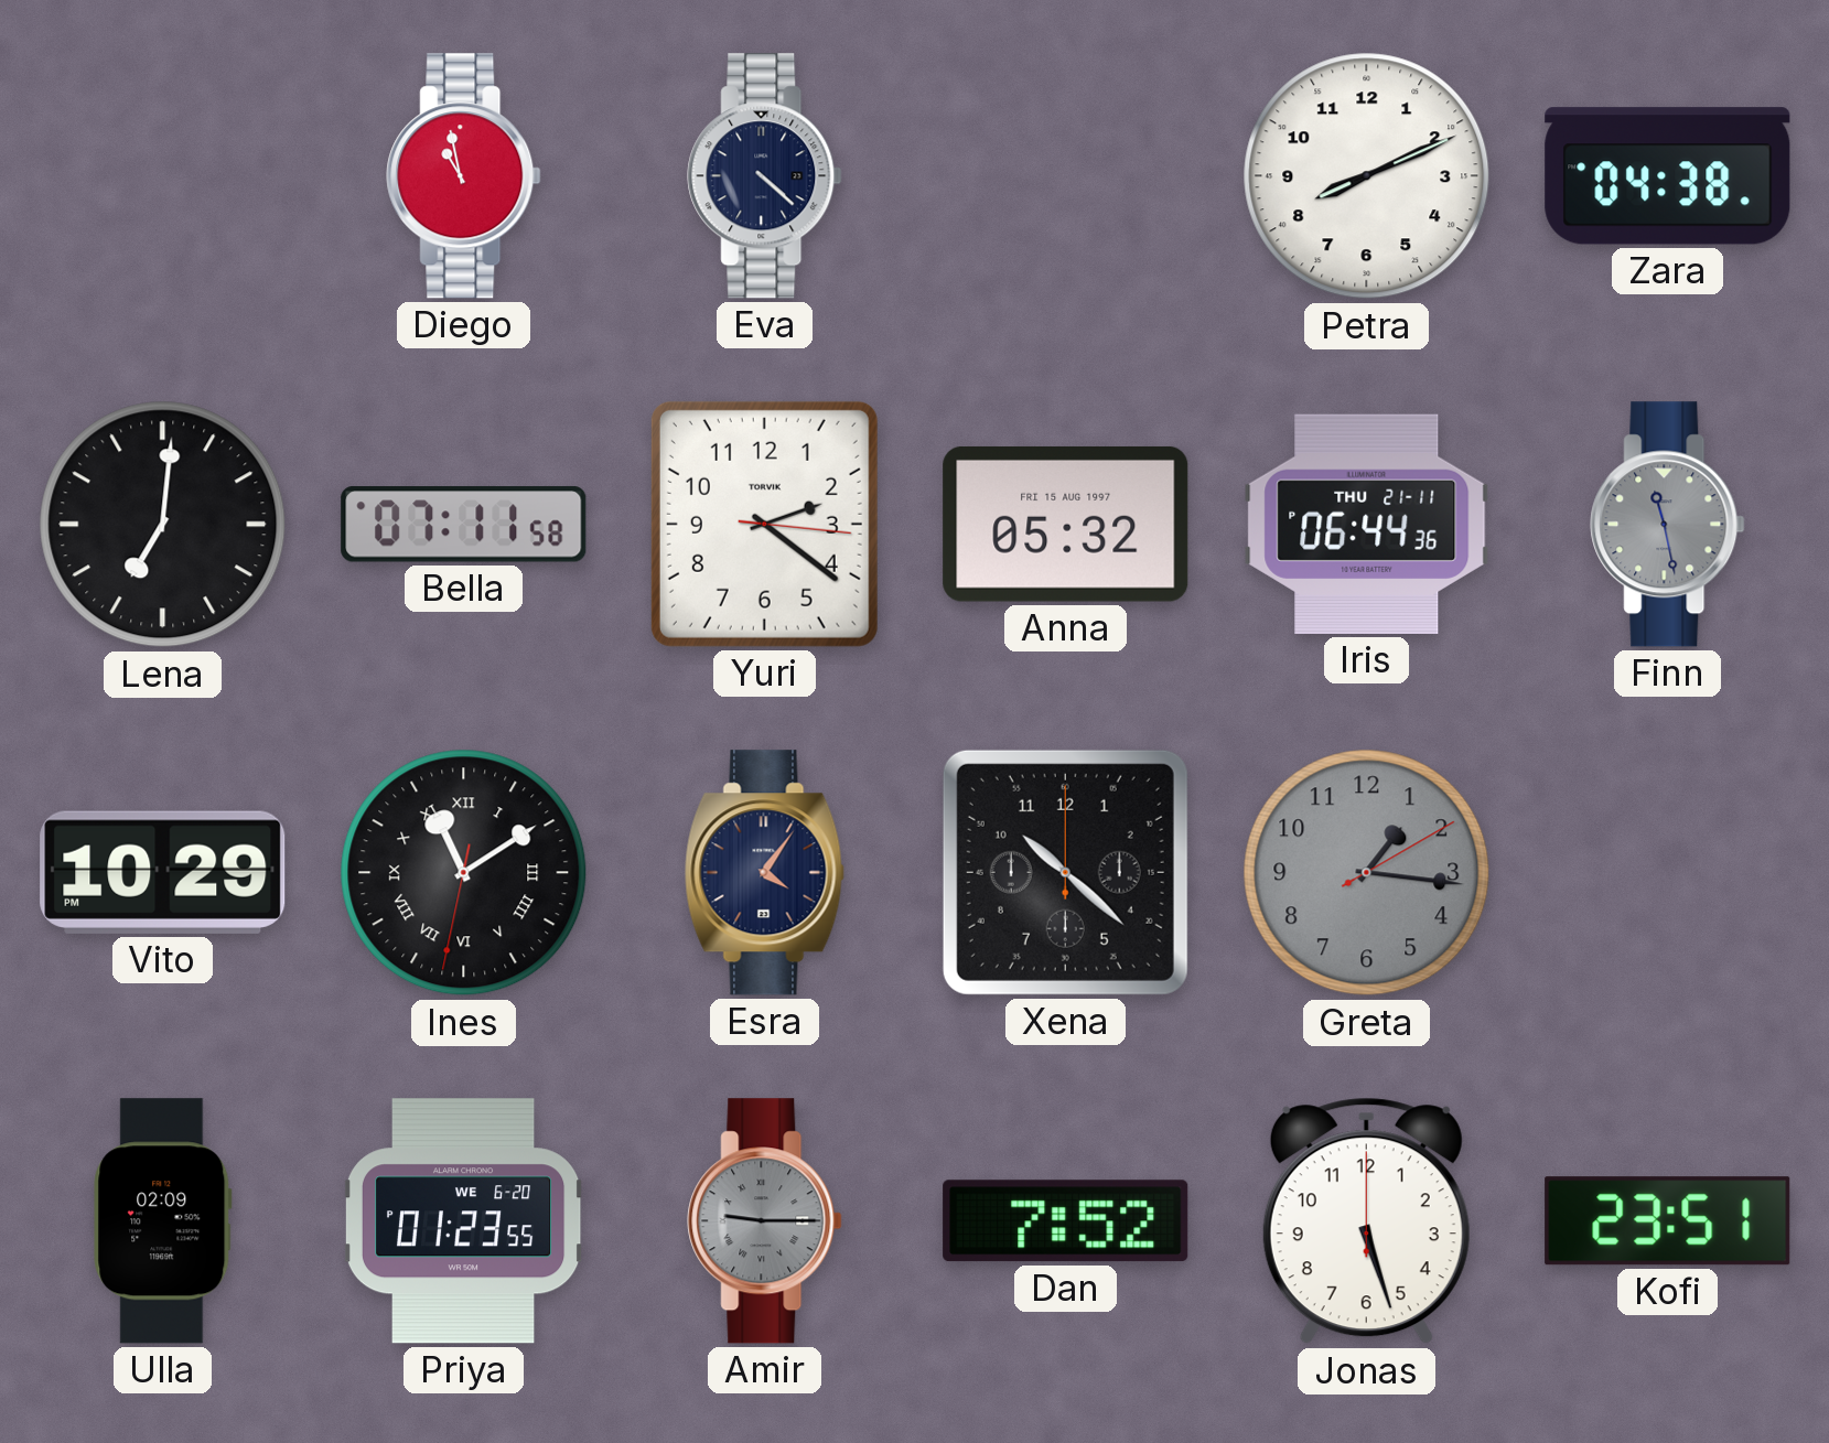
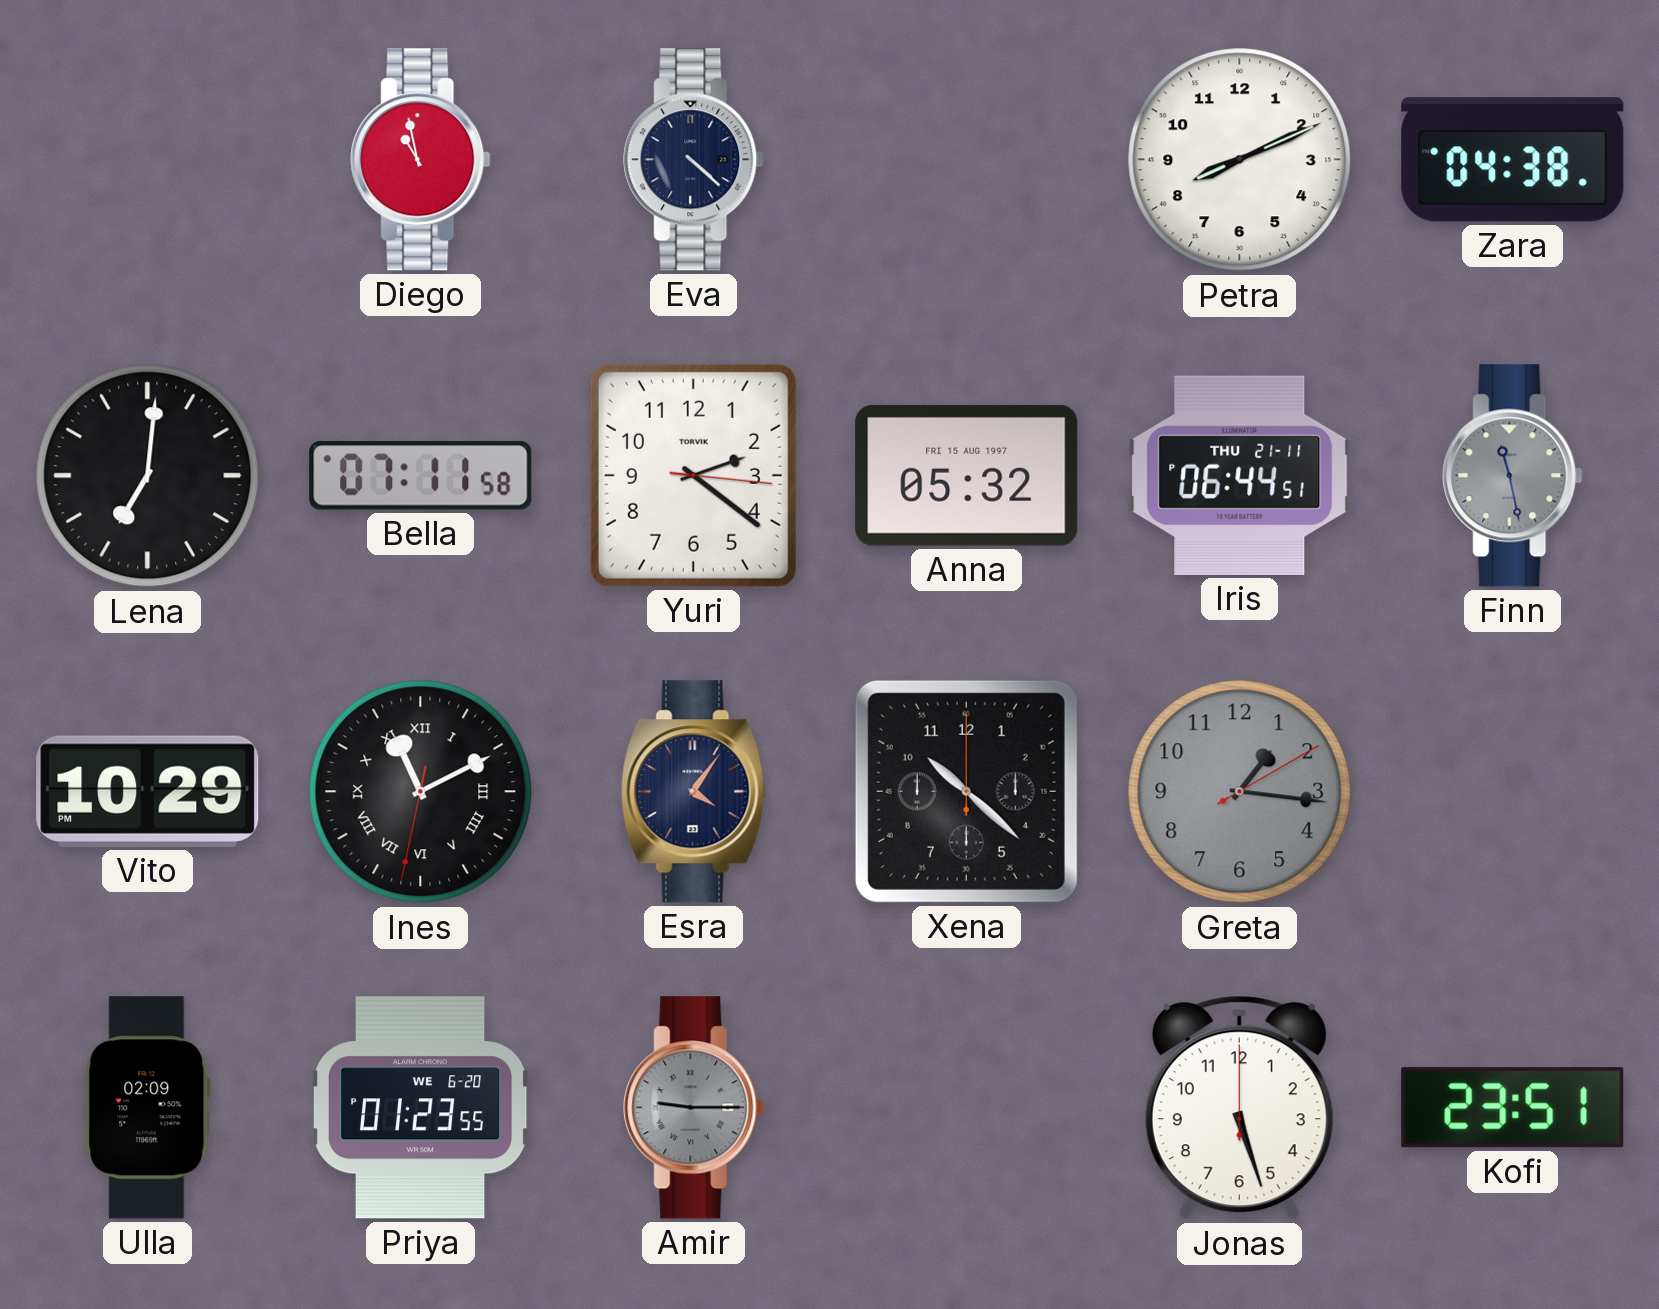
Iris: 06:44:36 PM -> 06:44:51 PM (1240, 475)
Ines: 11:09 -> 11:10 (421, 792)
Dan: 7:52 -> none (1066, 1221)
